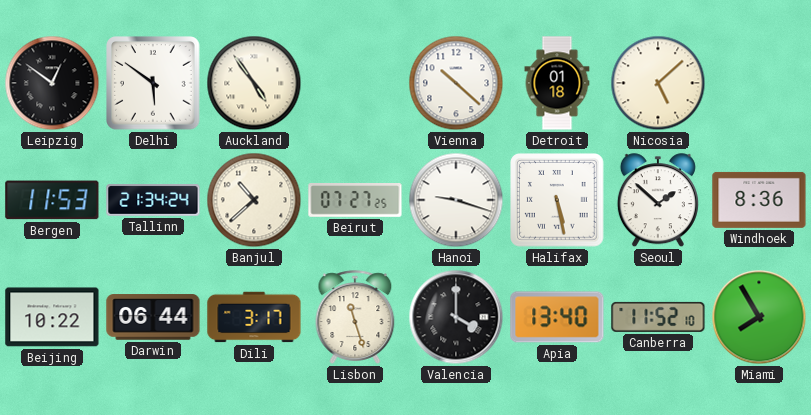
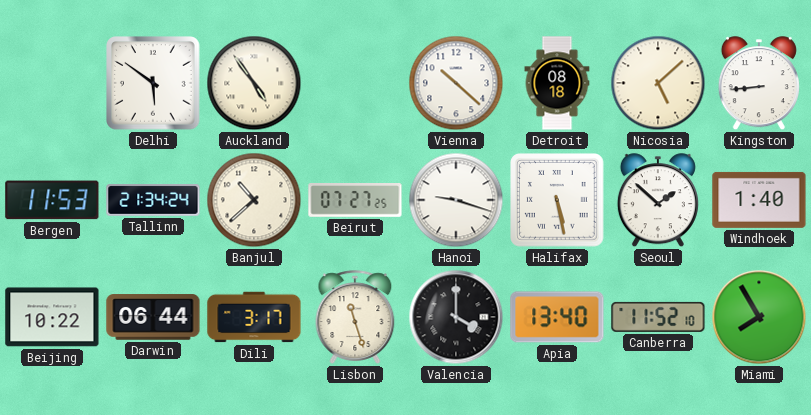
Leipzig: 12:51 -> none (52, 83)
Detroit: 01:18 -> 08:18 (557, 83)
Kingston: none -> 8:44 (759, 84)
Windhoek: 8:36 -> 1:40 (759, 200)
